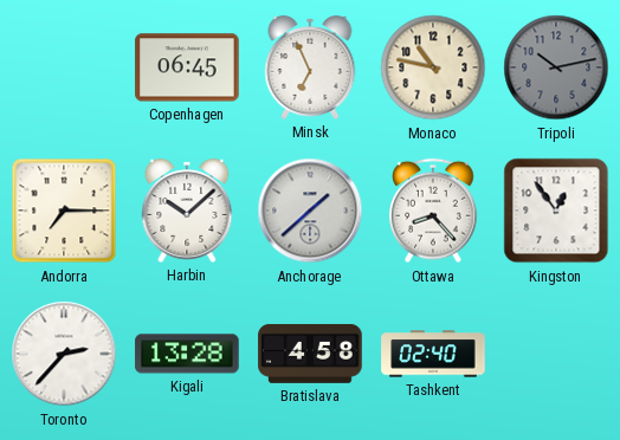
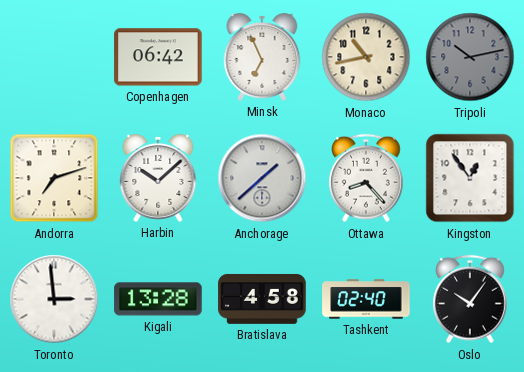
Copenhagen: 06:45 -> 06:42 (158, 57)
Monaco: 10:47 -> 10:43 (366, 57)
Andorra: 7:15 -> 7:12 (54, 178)
Toronto: 2:37 -> 2:59 (54, 299)
Oslo: none -> 10:06 (471, 299)
